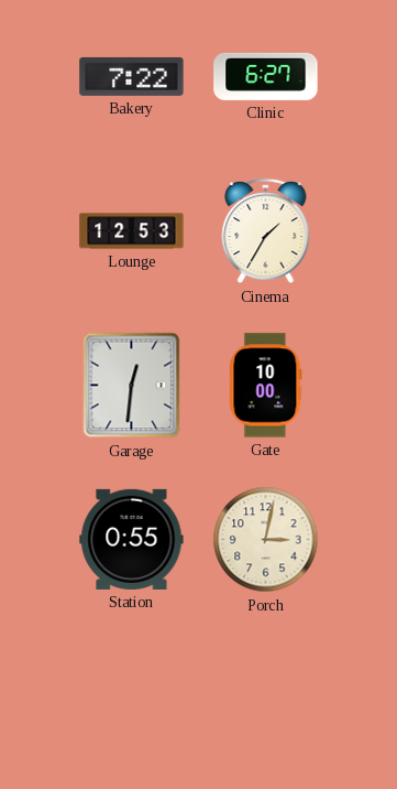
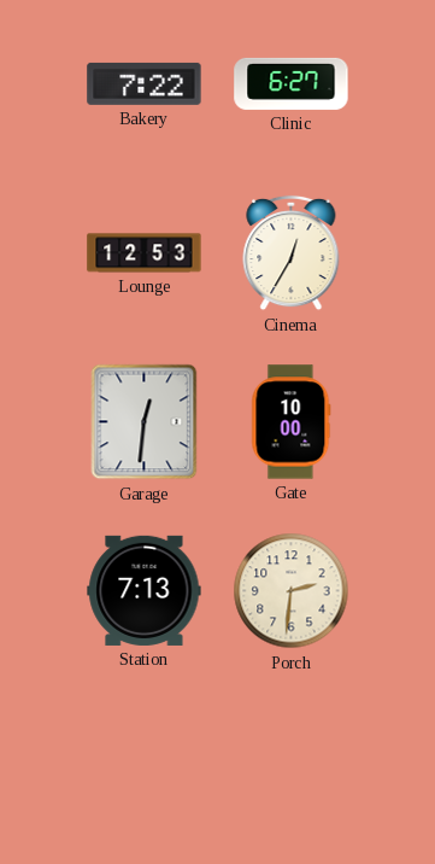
Cinema: 1:35 -> 12:35 (292, 253)
Station: 0:55 -> 7:13 (145, 590)
Porch: 3:02 -> 2:31 (292, 591)
